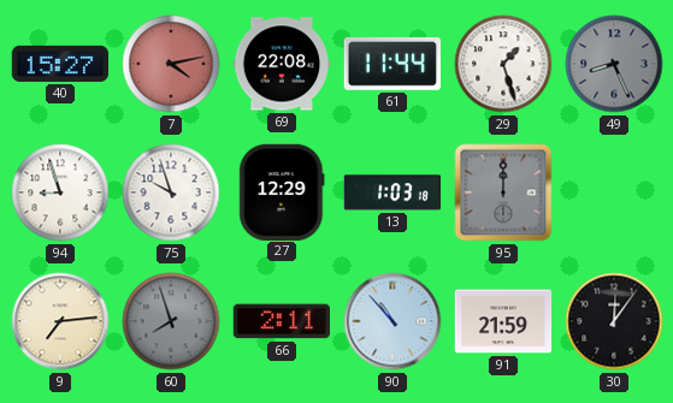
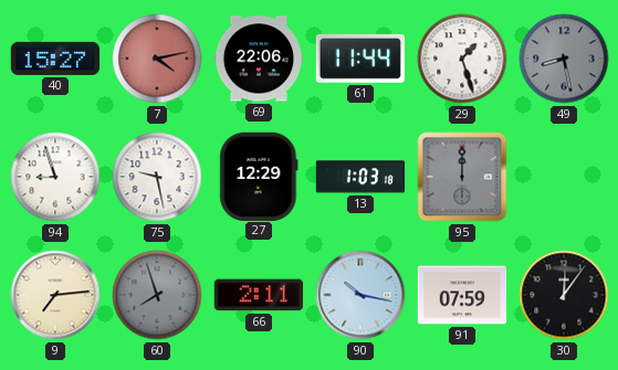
69: 22:08 -> 22:06 (259, 59)
49: 8:26 -> 8:28 (564, 59)
75: 9:57 -> 9:28 (157, 177)
90: 10:53 -> 10:17 (360, 295)
91: 21:59 -> 07:59 (462, 295)
